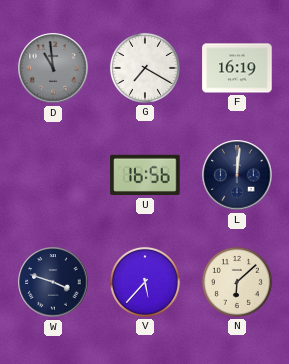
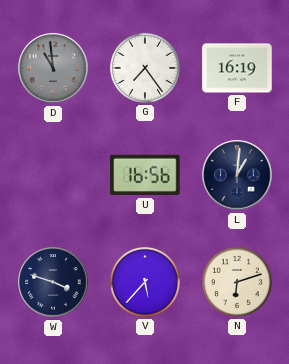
G: 7:20 -> 7:24 (145, 68)
L: 12:01 -> 1:01 (237, 175)
N: 6:08 -> 6:12 (237, 282)
